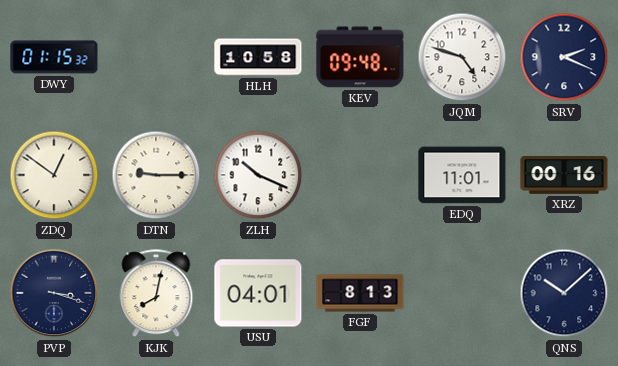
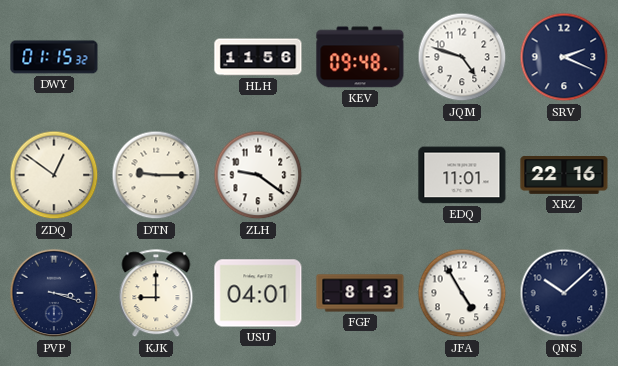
HLH: 10:58 -> 11:56 (258, 57)
ZLH: 10:19 -> 9:21 (258, 175)
XRZ: 00:16 -> 22:16 (564, 176)
KJK: 8:02 -> 9:00 (156, 294)
JFA: none -> 4:55 (462, 293)
